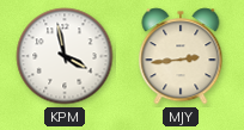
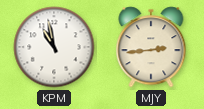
KPM: 3:58 -> 10:58 (54, 47)
